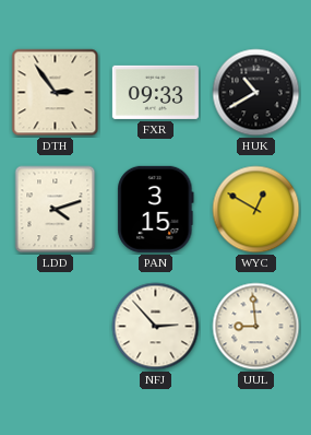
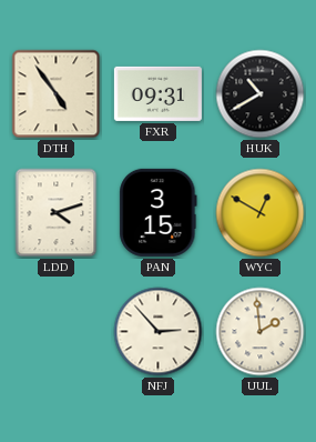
DTH: 2:54 -> 4:54 (57, 94)
FXR: 09:33 -> 09:31 (157, 93)
UUL: 8:59 -> 1:59 (261, 332)
